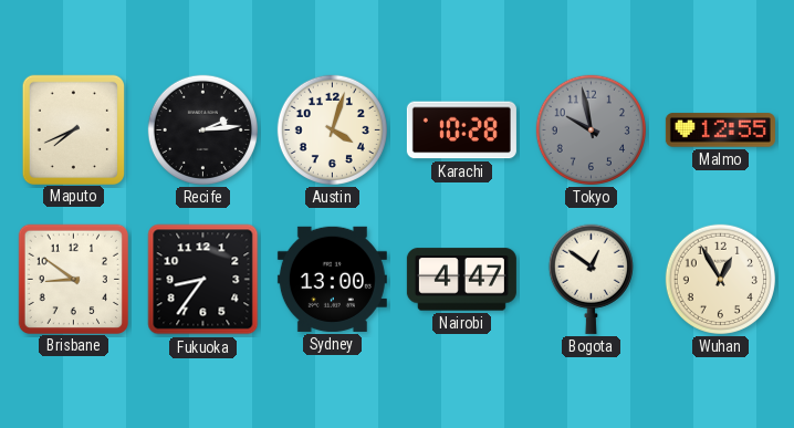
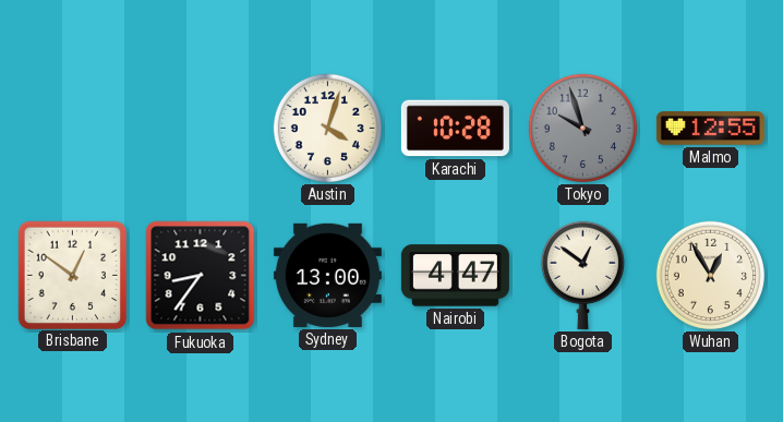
Maputo: 7:41 -> none (73, 129)
Recife: 2:14 -> none (202, 129)
Tokyo: 9:58 -> 9:57 (582, 128)
Brisbane: 8:51 -> 12:51 (72, 275)
